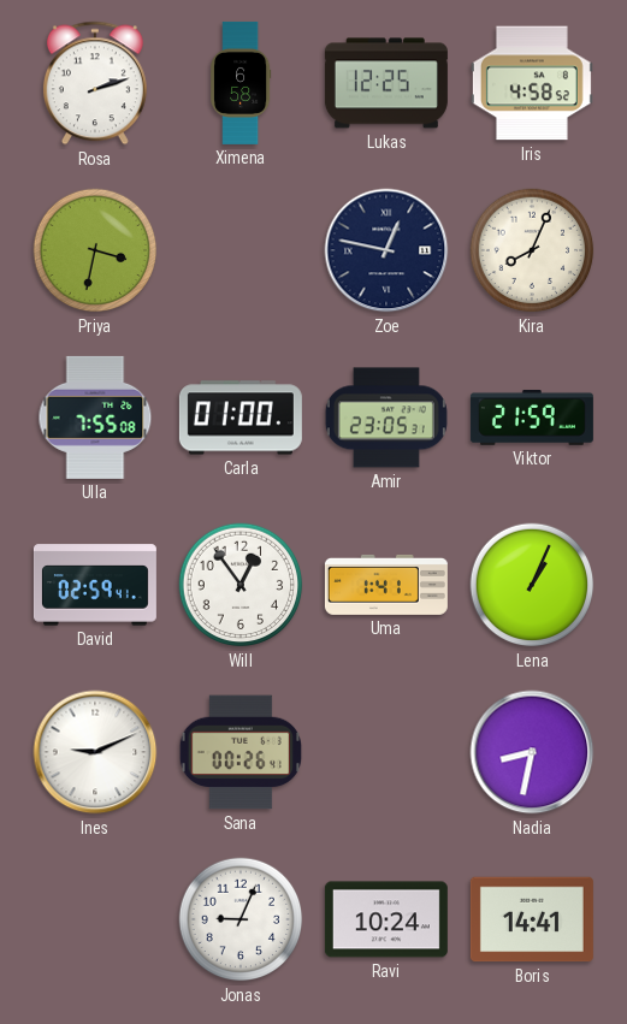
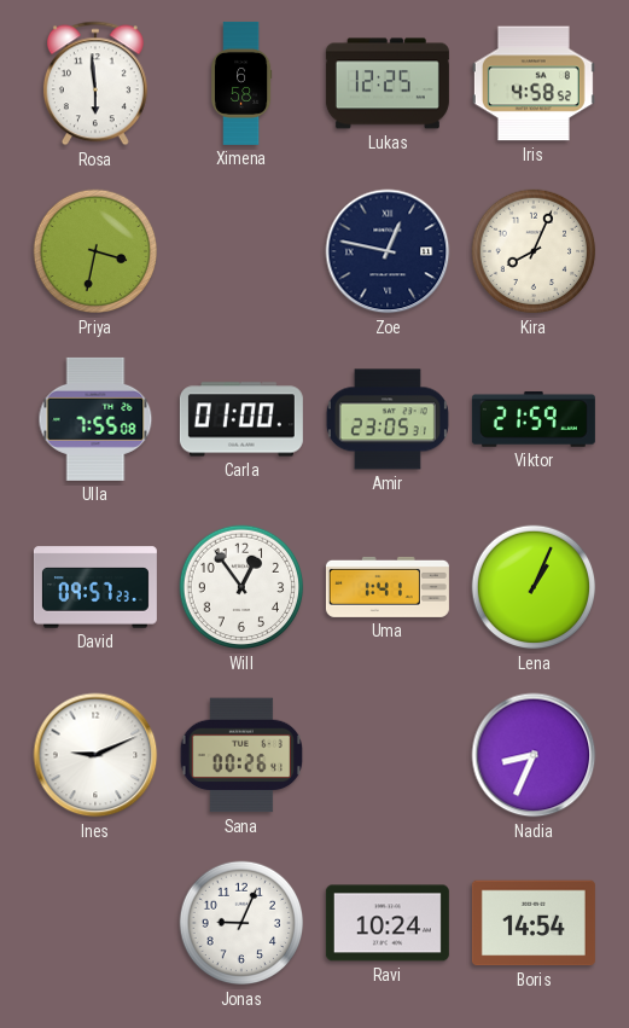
Rosa: 2:12 -> 5:59 (95, 83)
David: 02:59 -> 09:57 (95, 587)
Nadia: 8:32 -> 8:34 (534, 755)
Boris: 14:41 -> 14:54 (534, 923)
